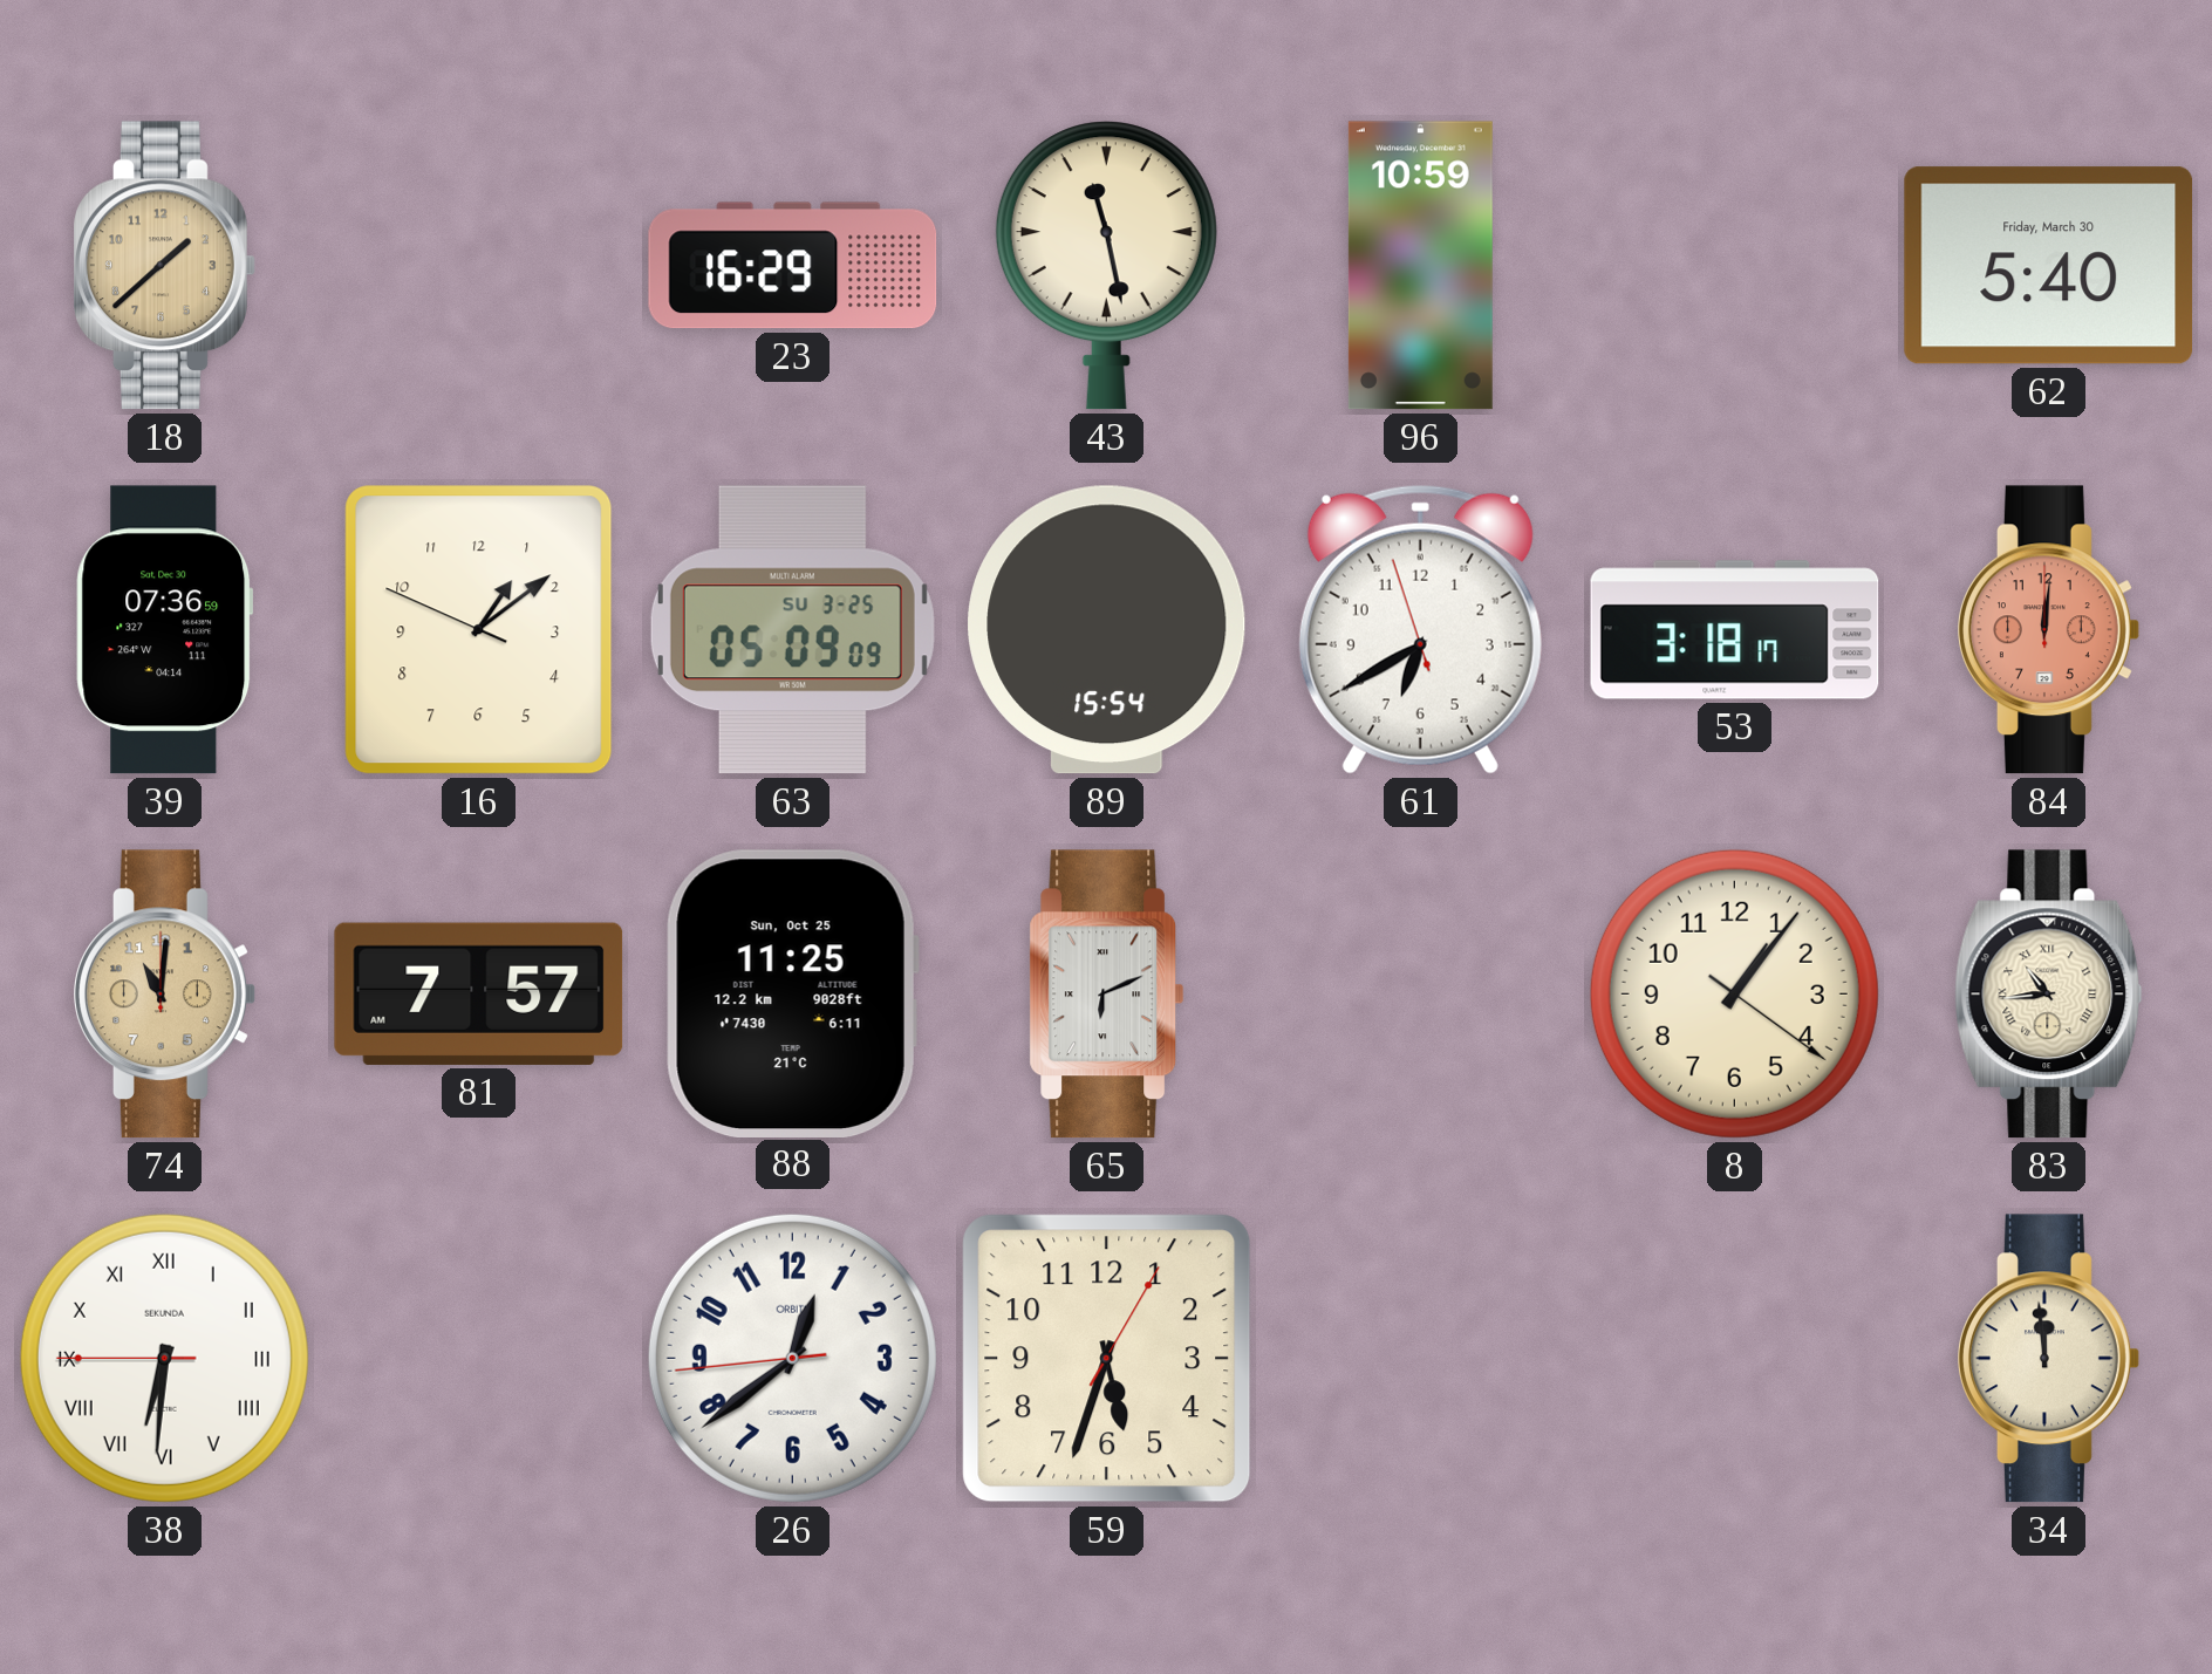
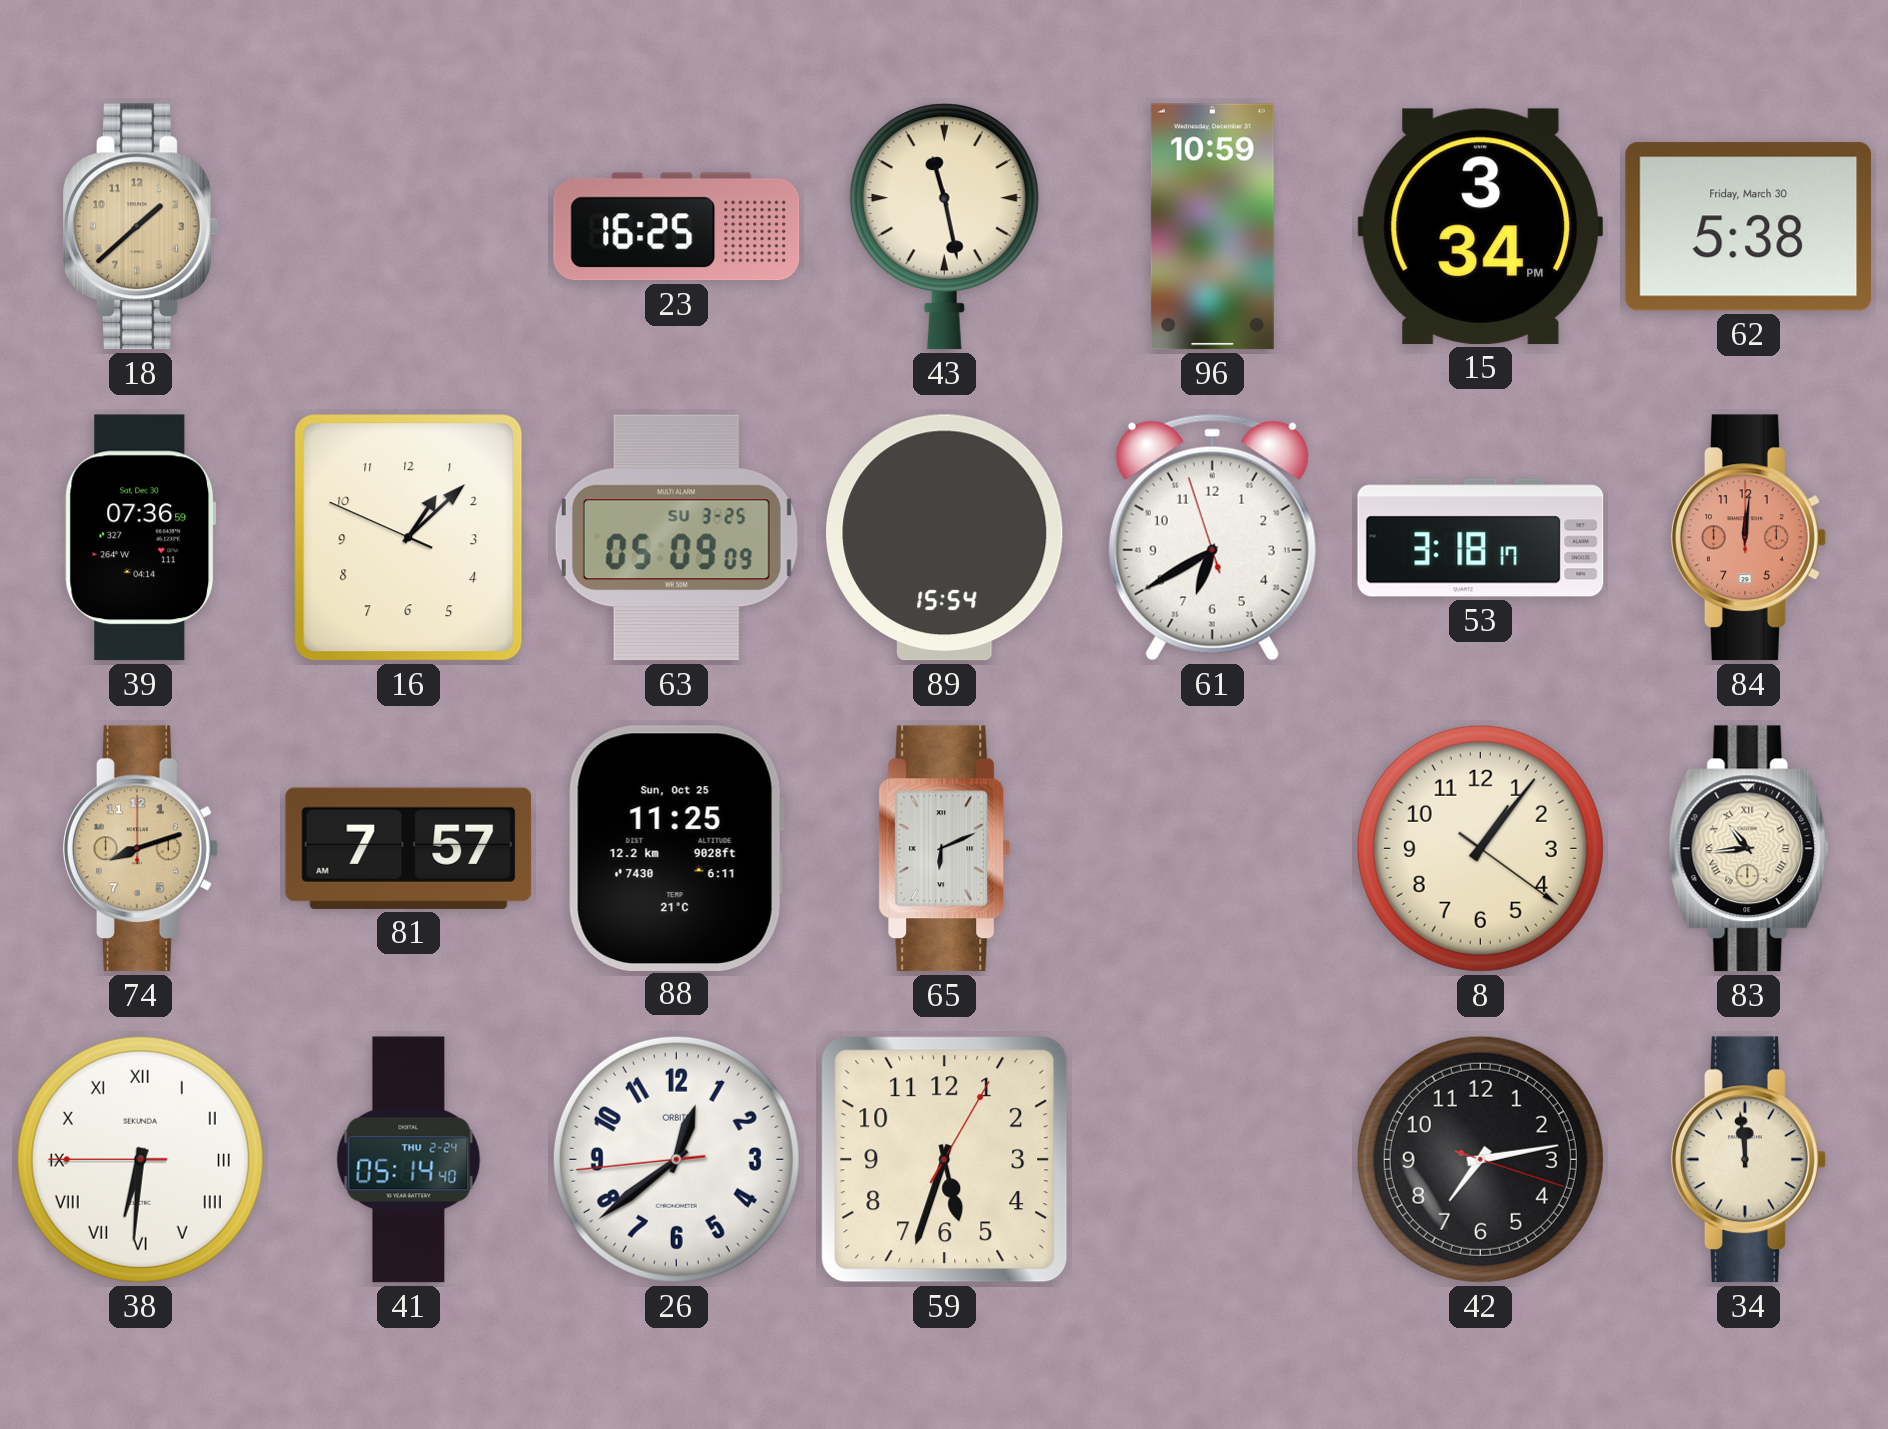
23: 16:29 -> 16:25 (677, 227)
15: none -> 3:34 (1481, 226)
62: 5:40 -> 5:38 (1749, 227)
16: 1:08 -> 1:07 (409, 538)
74: 11:01 -> 8:12 (141, 849)
41: none -> 05:14 (409, 1160)
42: none -> 7:13 (1480, 1159)
